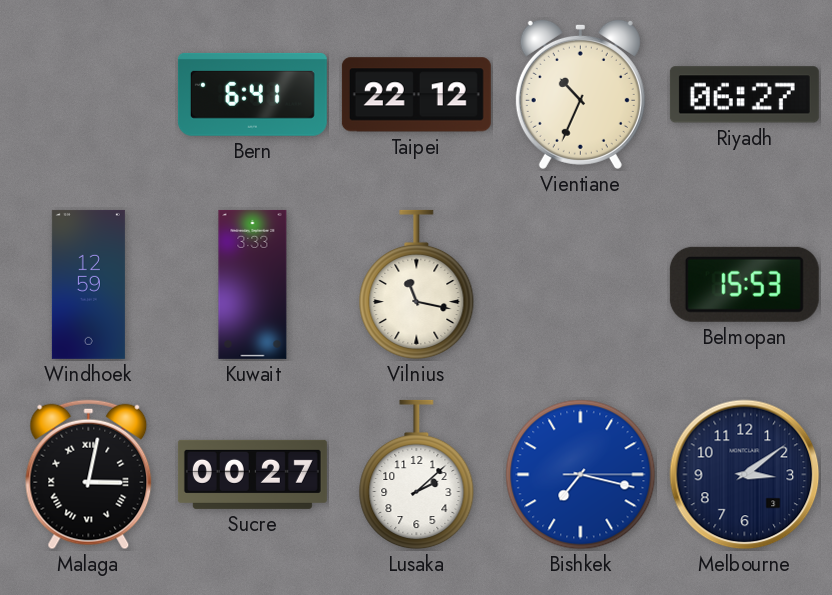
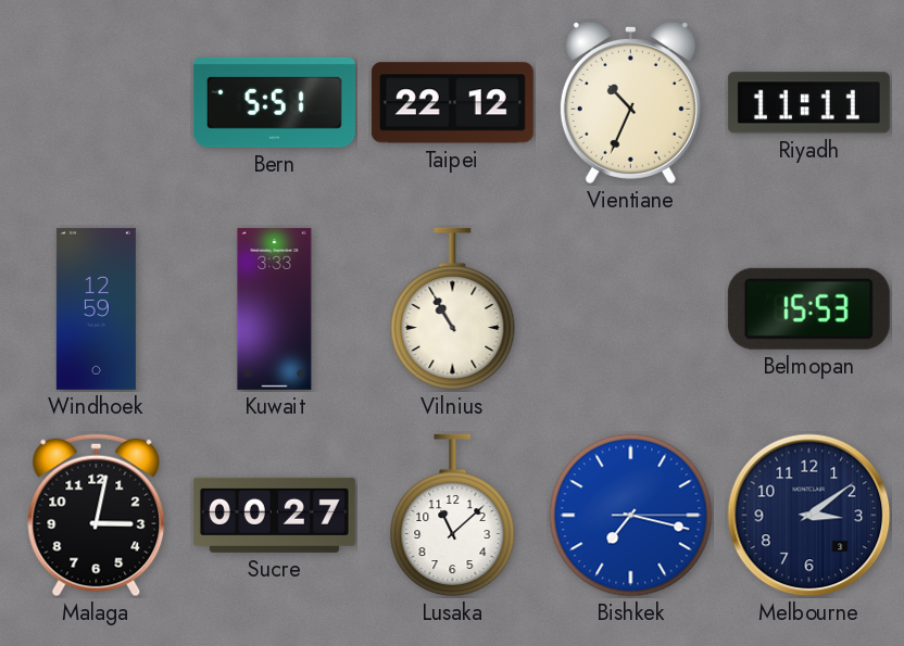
Bern: 6:41 -> 5:51 (274, 102)
Riyadh: 06:27 -> 11:11 (808, 103)
Vilnius: 11:17 -> 10:55 (453, 309)
Malaga numerals: Roman -> Arabic (97, 516)
Lusaka: 2:08 -> 11:08 (453, 516)
